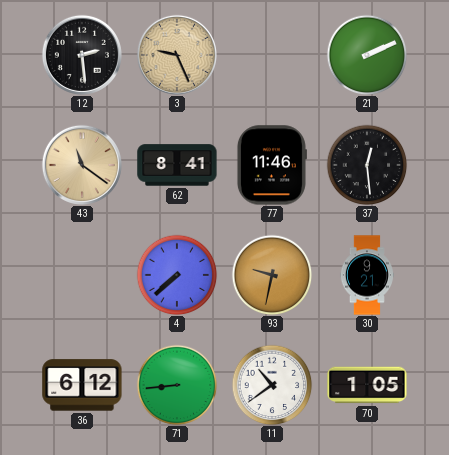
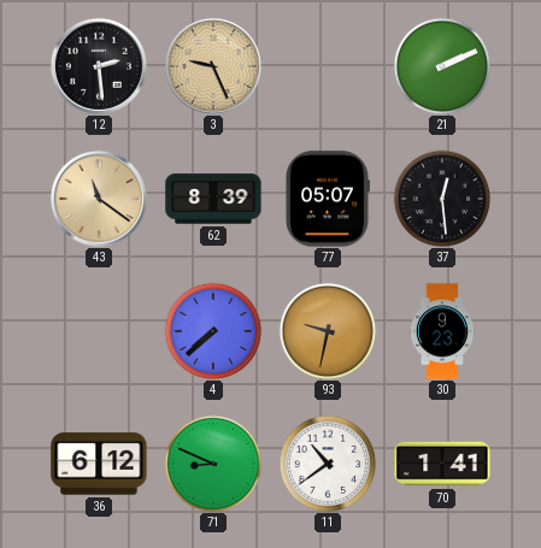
62: 8:41 -> 8:39 (213, 199)
77: 11:46 -> 05:07 (327, 199)
30: 9:21 -> 9:23 (442, 331)
71: 8:44 -> 8:49 (213, 464)
70: 1:05 -> 1:41 (442, 464)
